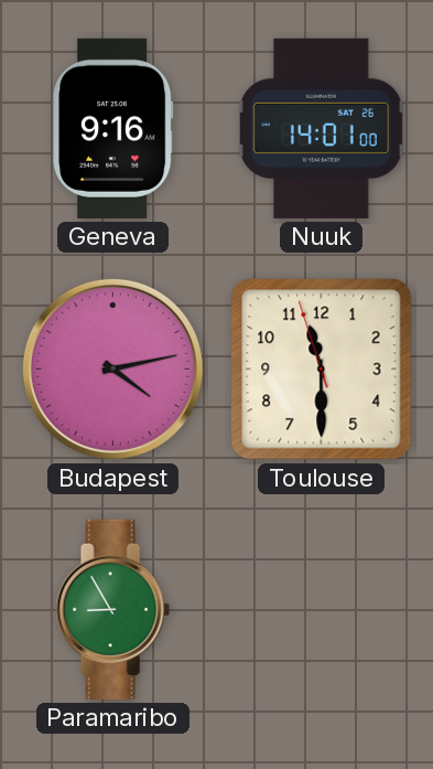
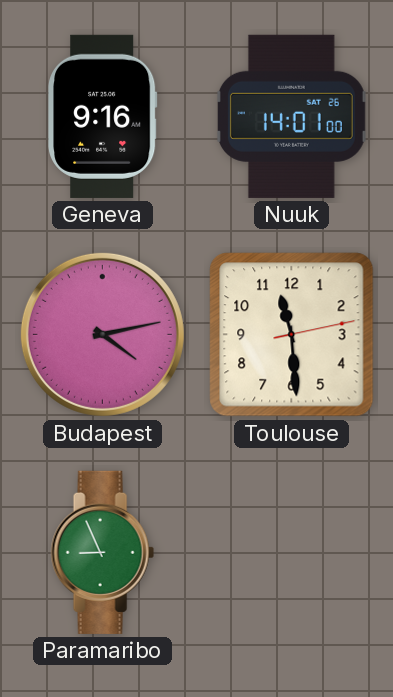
Toulouse: 11:29:57 -> 11:29:13 (292, 335)
Paramaribo: 8:55 -> 8:56 (102, 552)
